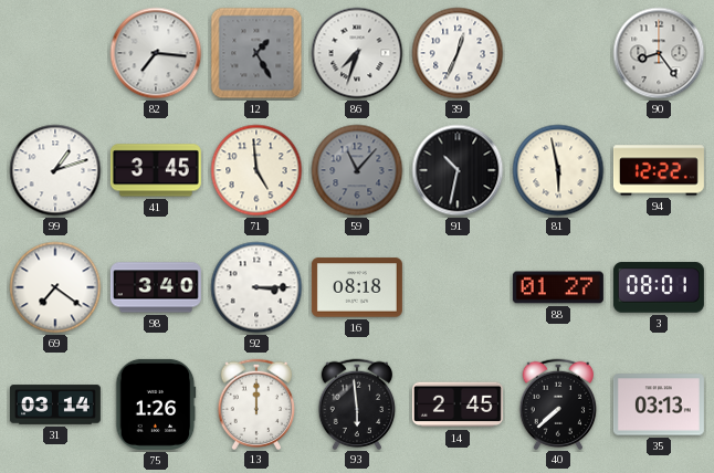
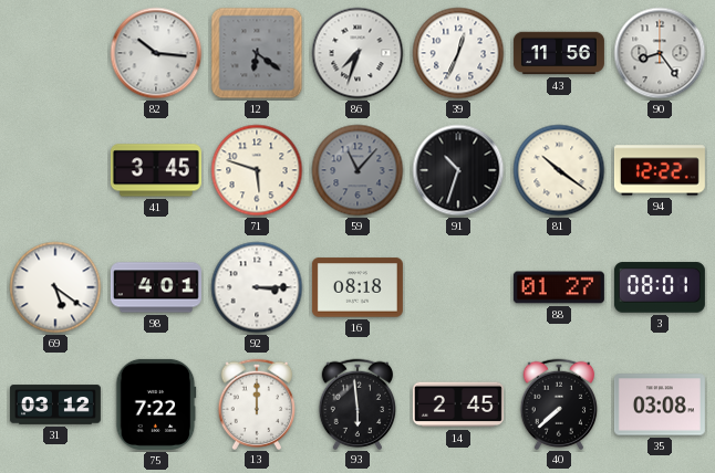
82: 7:16 -> 10:16 (156, 53)
12: 1:25 -> 6:21 (257, 53)
43: none -> 11:56 (559, 53)
99: 1:12 -> none (55, 170)
71: 4:59 -> 5:48 (257, 170)
91: 10:32 -> 10:33 (458, 170)
81: 5:58 -> 10:21 (559, 170)
69: 7:21 -> 5:21 (55, 287)
98: 3:40 -> 4:01 (156, 287)
31: 03:14 -> 03:12 (55, 404)
75: 1:26 -> 7:22 (156, 404)
35: 03:13 -> 03:08 (660, 404)
